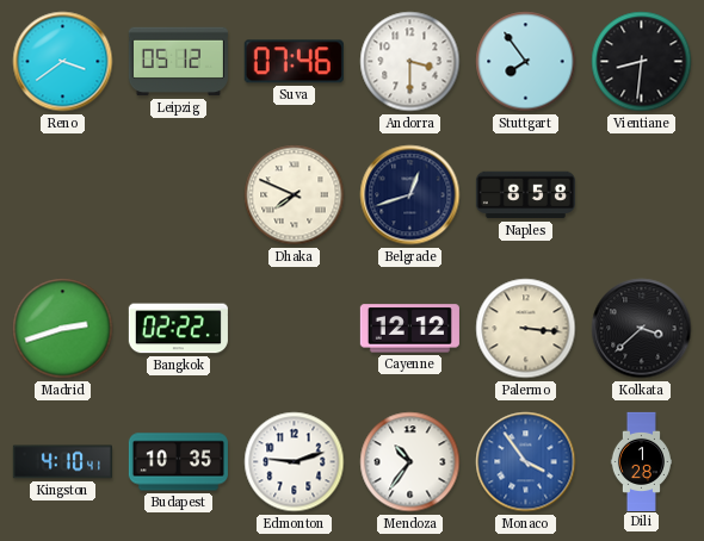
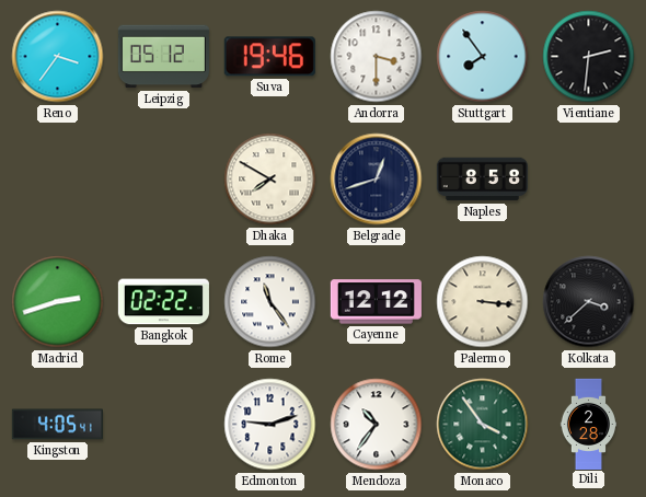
Reno: 3:39 -> 3:36 (58, 57)
Suva: 07:46 -> 19:46 (269, 57)
Vientiane: 8:31 -> 2:31 (589, 57)
Dhaka: 7:49 -> 7:50 (270, 180)
Rome: none -> 11:24 (270, 302)
Kingston: 4:10 -> 4:05 (57, 425)
Budapest: 10:35 -> none (178, 462)
Monaco dial: blue -> green (483, 425)
Dili: 1:28 -> 2:28 (588, 424)
